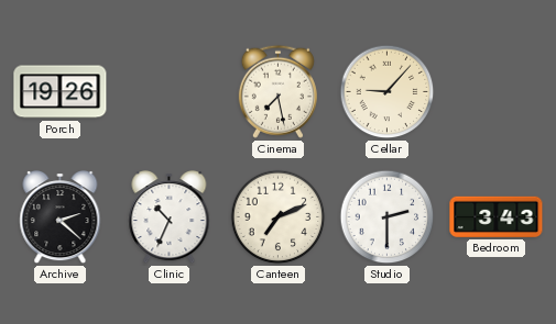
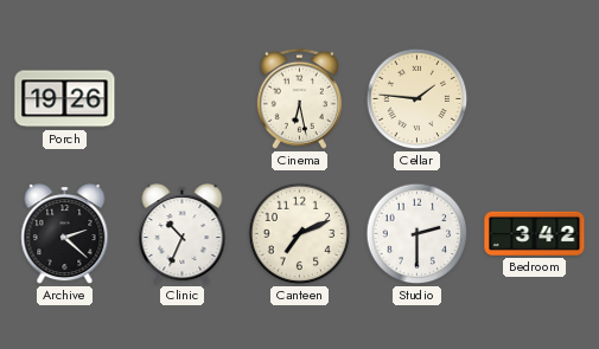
Cinema: 7:28 -> 6:28 (299, 98)
Cellar: 9:07 -> 1:46 (418, 99)
Bedroom: 3:43 -> 3:42 (535, 233)
